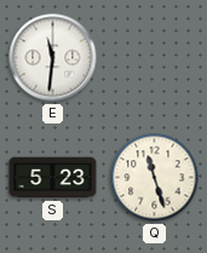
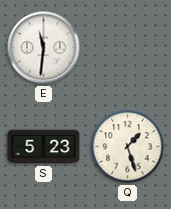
Q: 11:27 -> 1:27 (128, 147)
